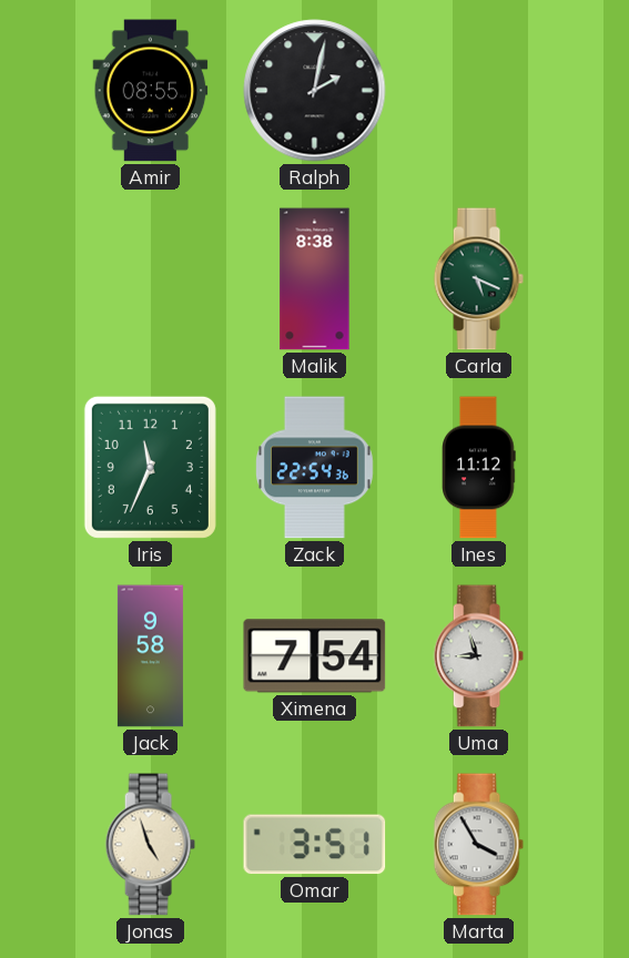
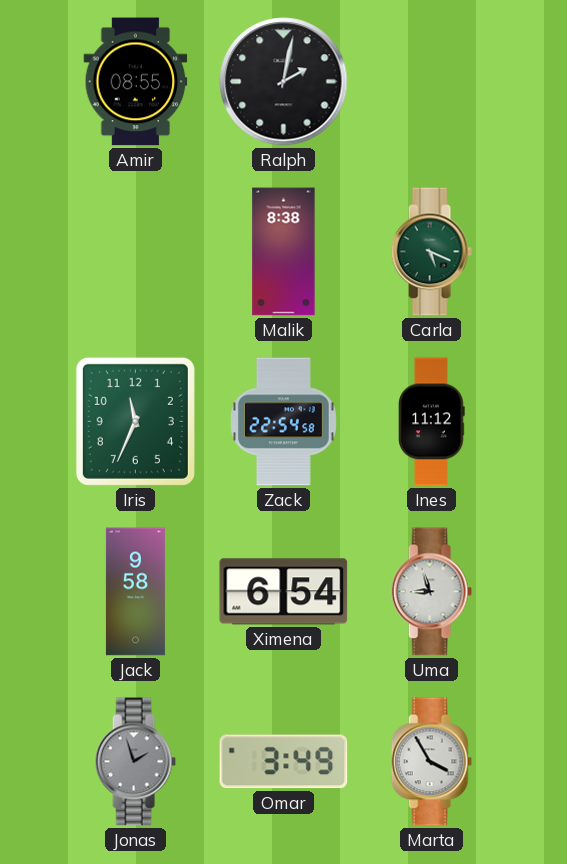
Zack: 22:54:36 -> 22:54:58 (284, 422)
Ximena: 7:54 -> 6:54 (284, 592)
Jonas: 4:57 -> 1:57 (135, 762)
Jonas dial: cream -> grey (135, 762)
Omar: 3:51 -> 3:49 (284, 762)
